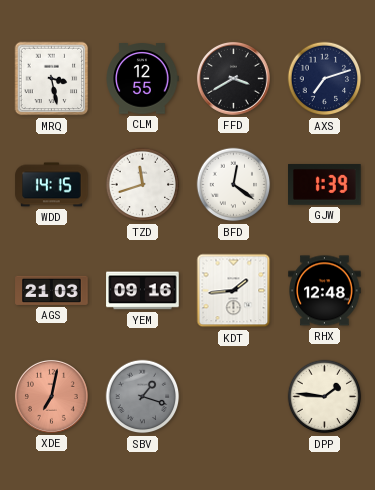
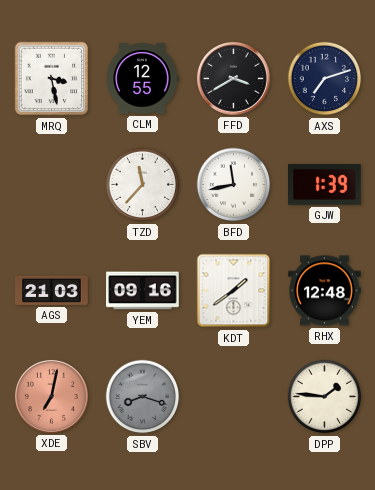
WDD: 14:15 -> none (52, 185)
TZD: 11:42 -> 11:37 (143, 185)
BFD: 12:21 -> 11:43 (234, 185)
KDT: 1:44 -> 1:39 (234, 291)
SBV: 1:18 -> 8:18 (143, 397)
